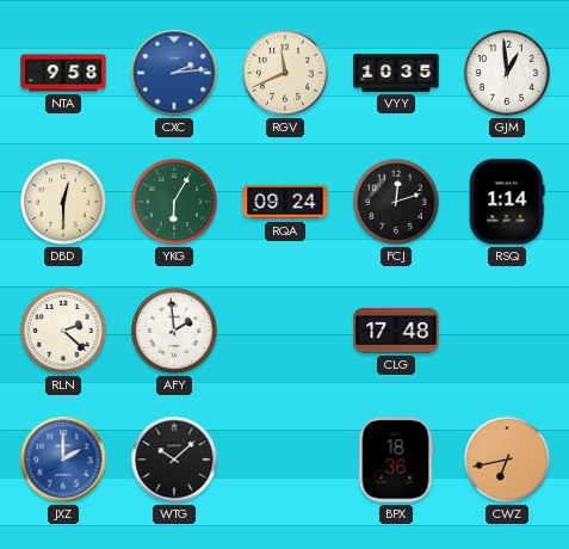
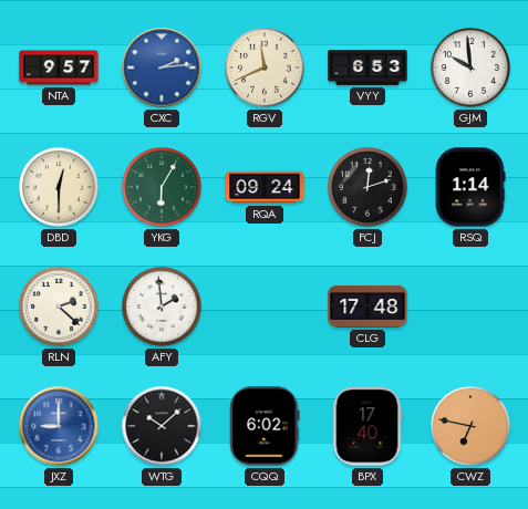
NTA: 9:58 -> 9:57 (59, 67)
VYY: 10:35 -> 6:53 (367, 67)
GJM: 12:59 -> 9:59 (472, 69)
JXZ: 2:00 -> 9:00 (59, 426)
CQQ: none -> 6:02 (265, 426)
BPX: 18:36 -> 17:40 (367, 426)
CWZ: 6:43 -> 6:47 (472, 427)
